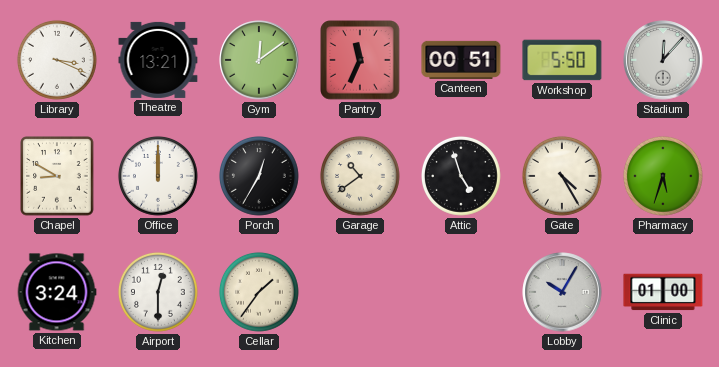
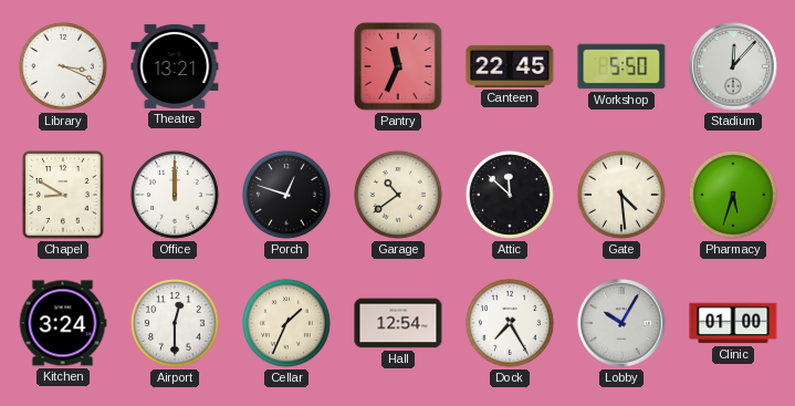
Gym: 12:09 -> none (259, 60)
Canteen: 00:51 -> 22:45 (510, 66)
Porch: 12:35 -> 12:48 (286, 195)
Attic: 4:57 -> 11:52 (510, 195)
Gate: 4:25 -> 4:29 (621, 195)
Cellar: 1:36 -> 1:34 (286, 323)
Hall: none -> 12:54 (398, 323)
Dock: none -> 7:25 (510, 323)
